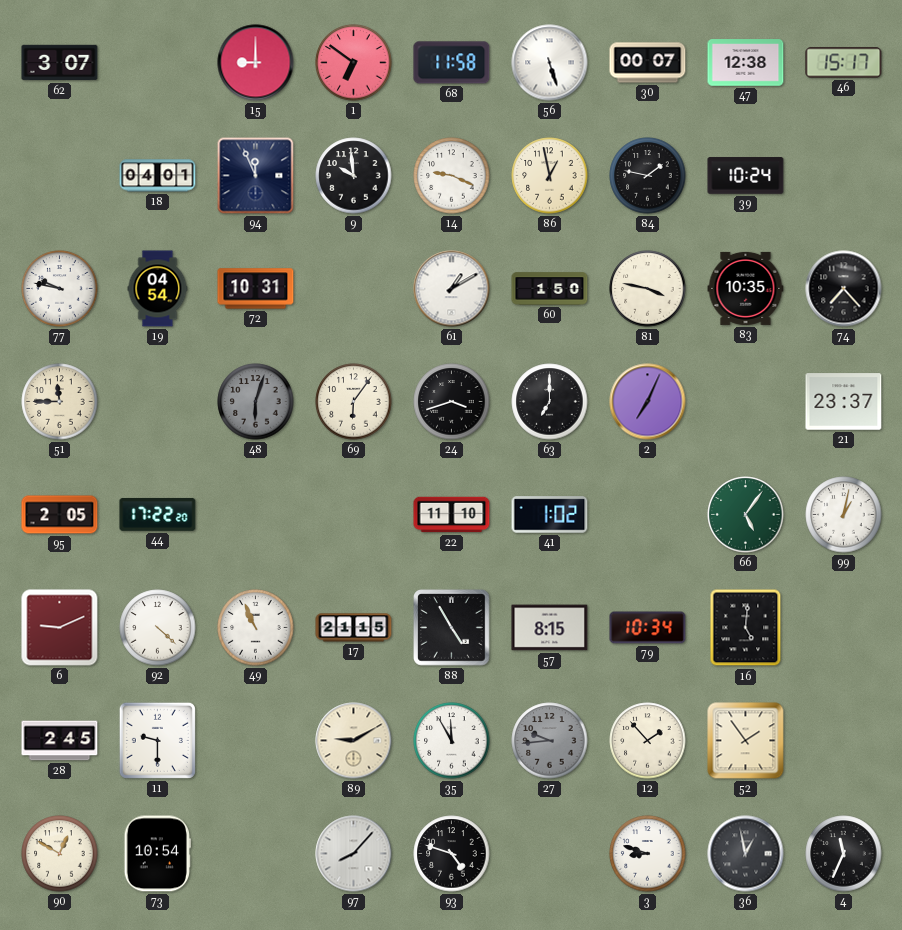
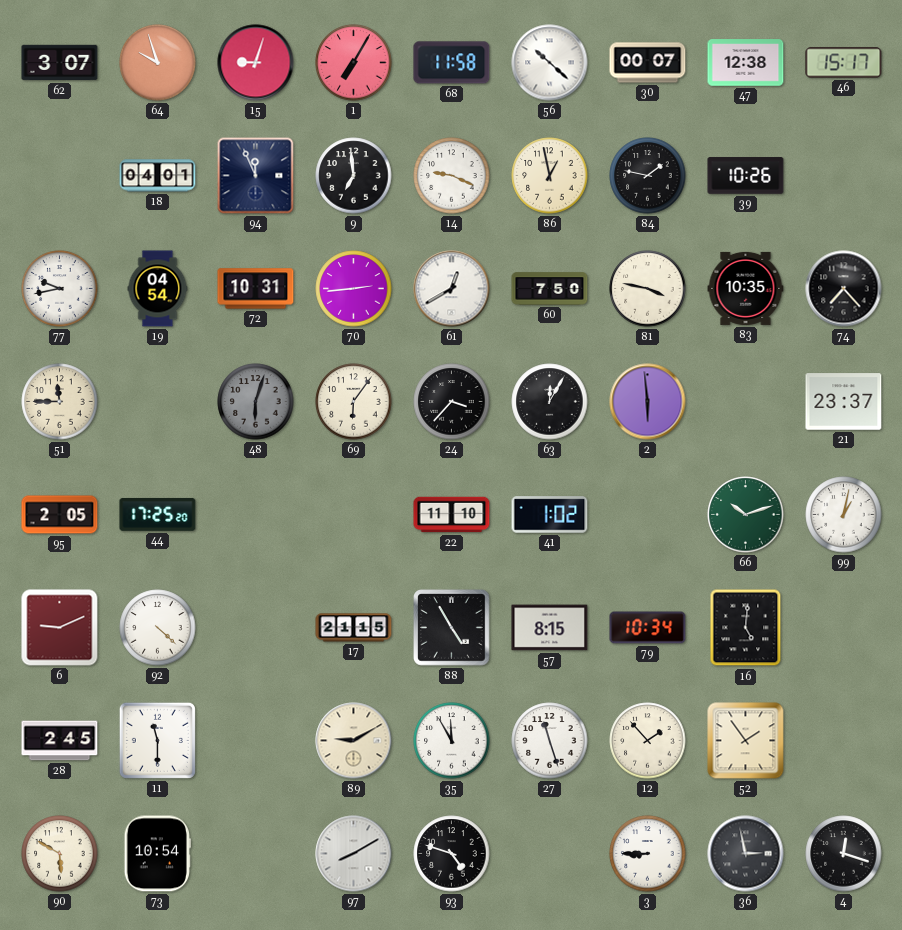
64: none -> 9:57 (158, 63)
15: 9:00 -> 9:03 (256, 63)
1: 6:51 -> 7:05 (354, 63)
56: 5:27 -> 10:22 (550, 63)
9: 9:59 -> 6:59 (354, 176)
39: 10:24 -> 10:26 (746, 176)
77: 9:47 -> 9:43 (60, 289)
70: none -> 2:44 (354, 289)
61: 1:10 -> 12:40 (452, 289)
60: 1:50 -> 7:50 (550, 289)
24: 3:42 -> 3:37 (452, 402)
63: 7:00 -> 12:05 (550, 402)
2: 7:04 -> 5:59 (648, 402)
44: 17:22 -> 17:25 (158, 514)
66: 5:06 -> 10:12 (746, 515)
49: 10:56 -> none (256, 628)
11: 9:30 -> 11:30 (157, 740)
27: 9:44 -> 11:27 (550, 741)
27 dial: grey -> white (550, 741)
90: 12:50 -> 5:50 (60, 854)
97: 8:07 -> 8:10 (354, 854)
3: 8:48 -> 8:45 (648, 854)
36: 12:58 -> 2:58 (746, 854)
4: 11:34 -> 12:18 (844, 854)
